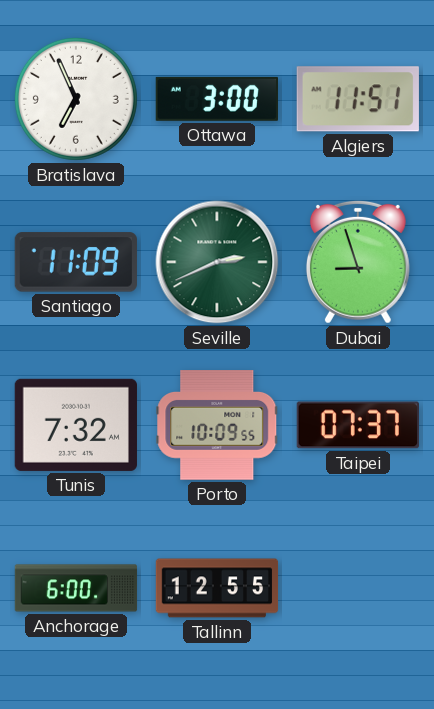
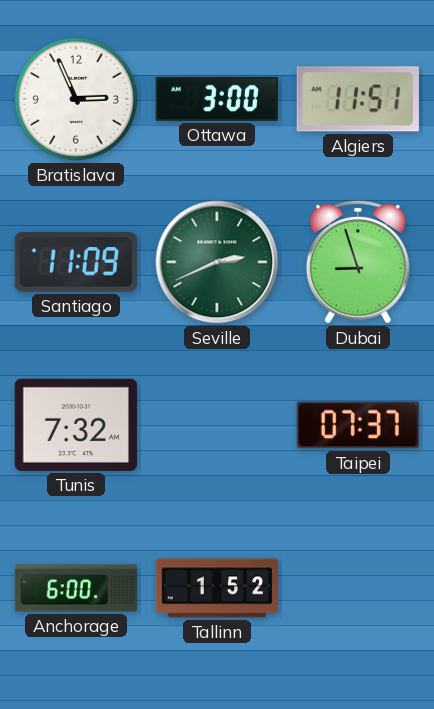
Bratislava: 6:56 -> 2:56 (76, 99)
Porto: 10:09 -> none (217, 425)
Tallinn: 12:55 -> 1:52 (217, 588)
